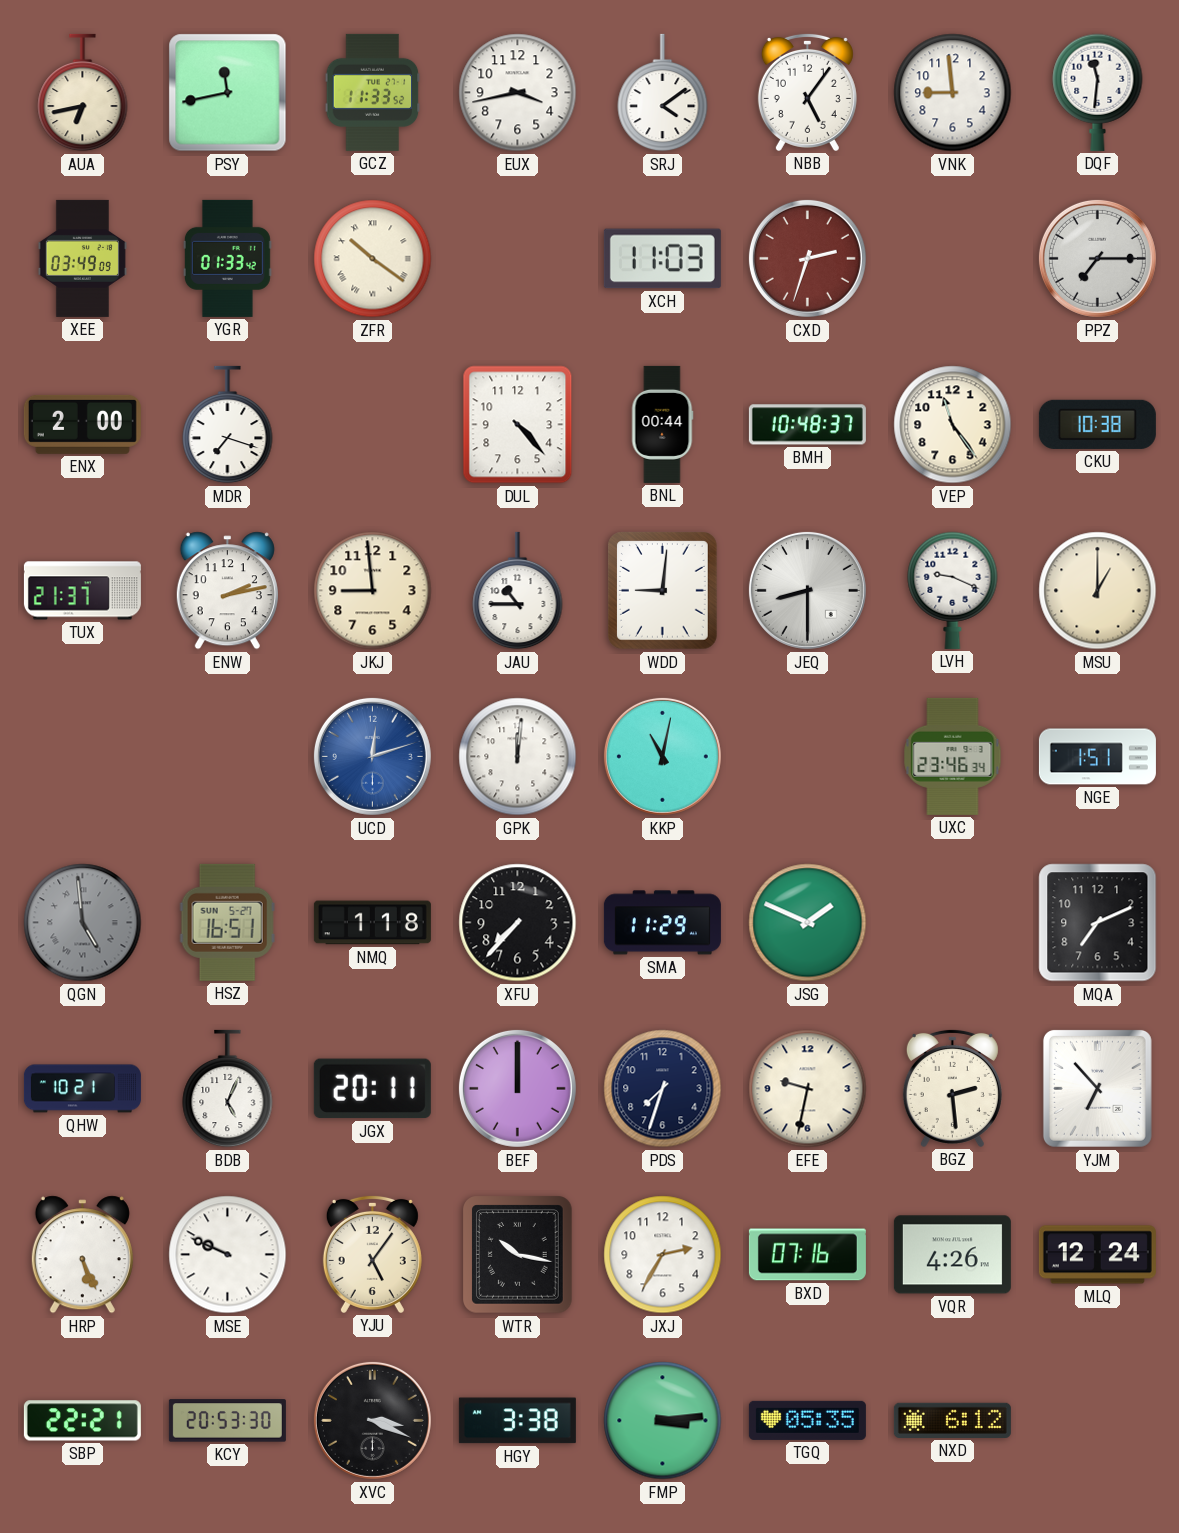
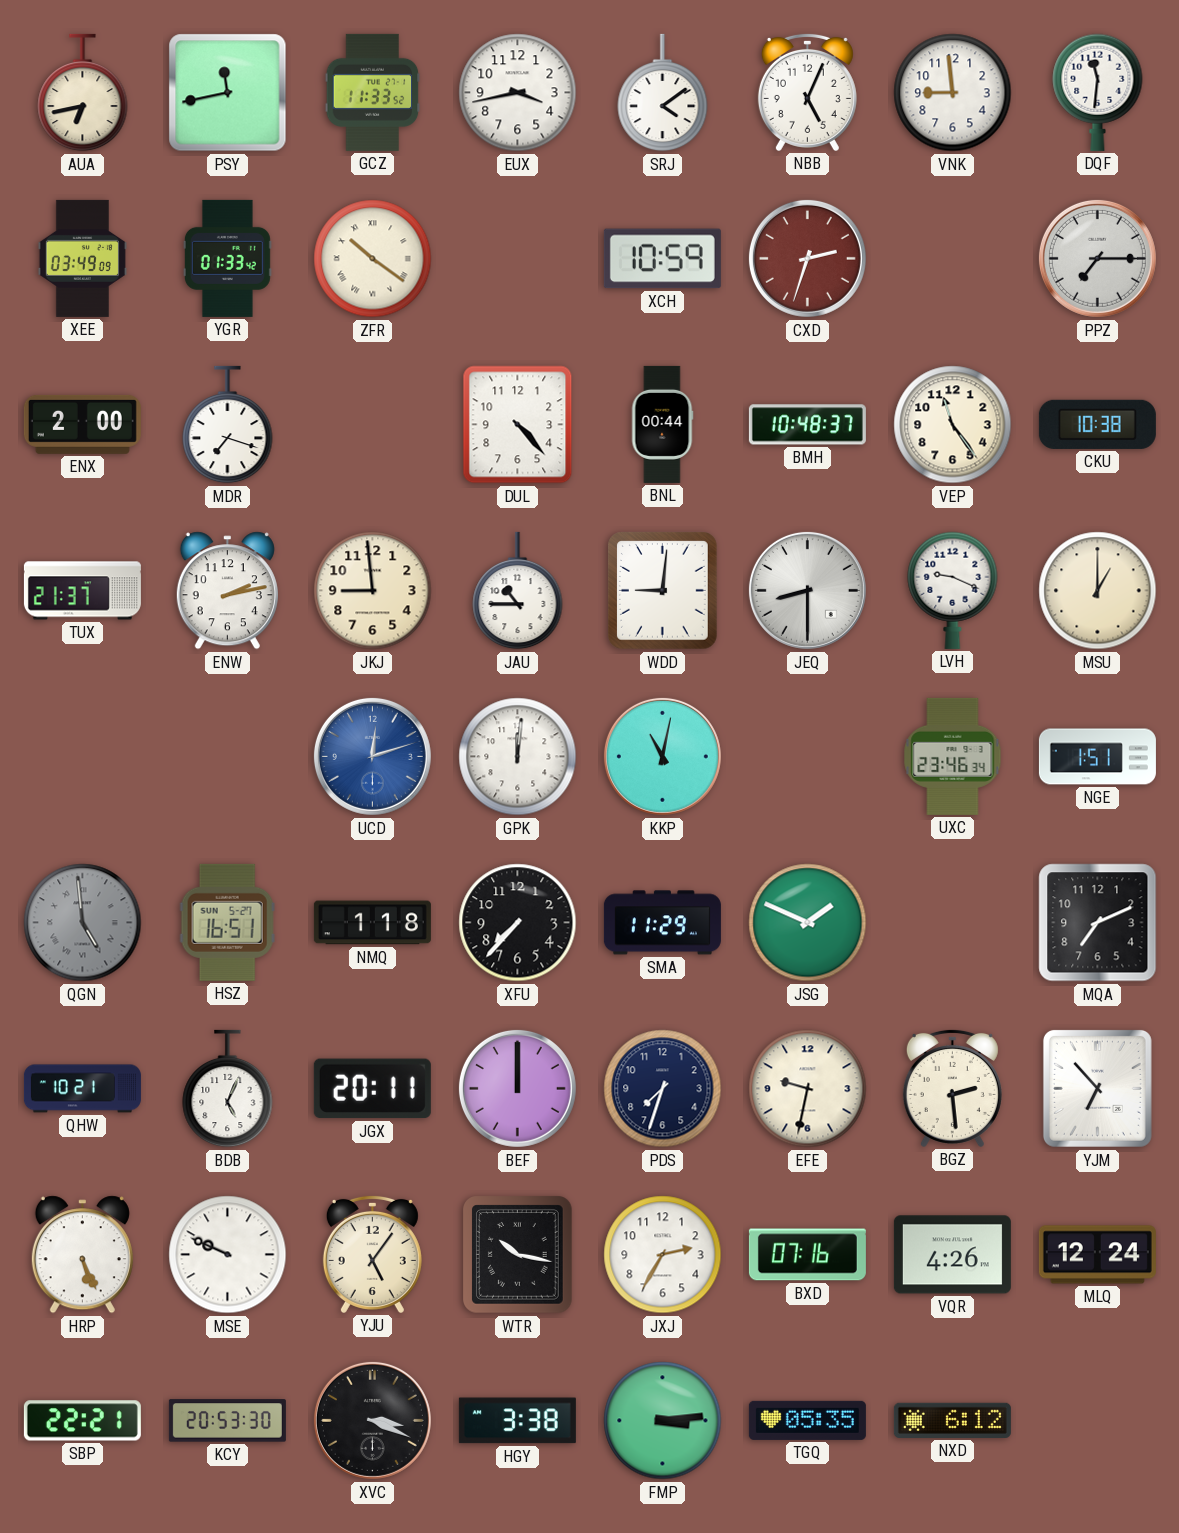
NBB: 5:06 -> 5:04 (807, 92)
XCH: 11:03 -> 10:59 (662, 259)
